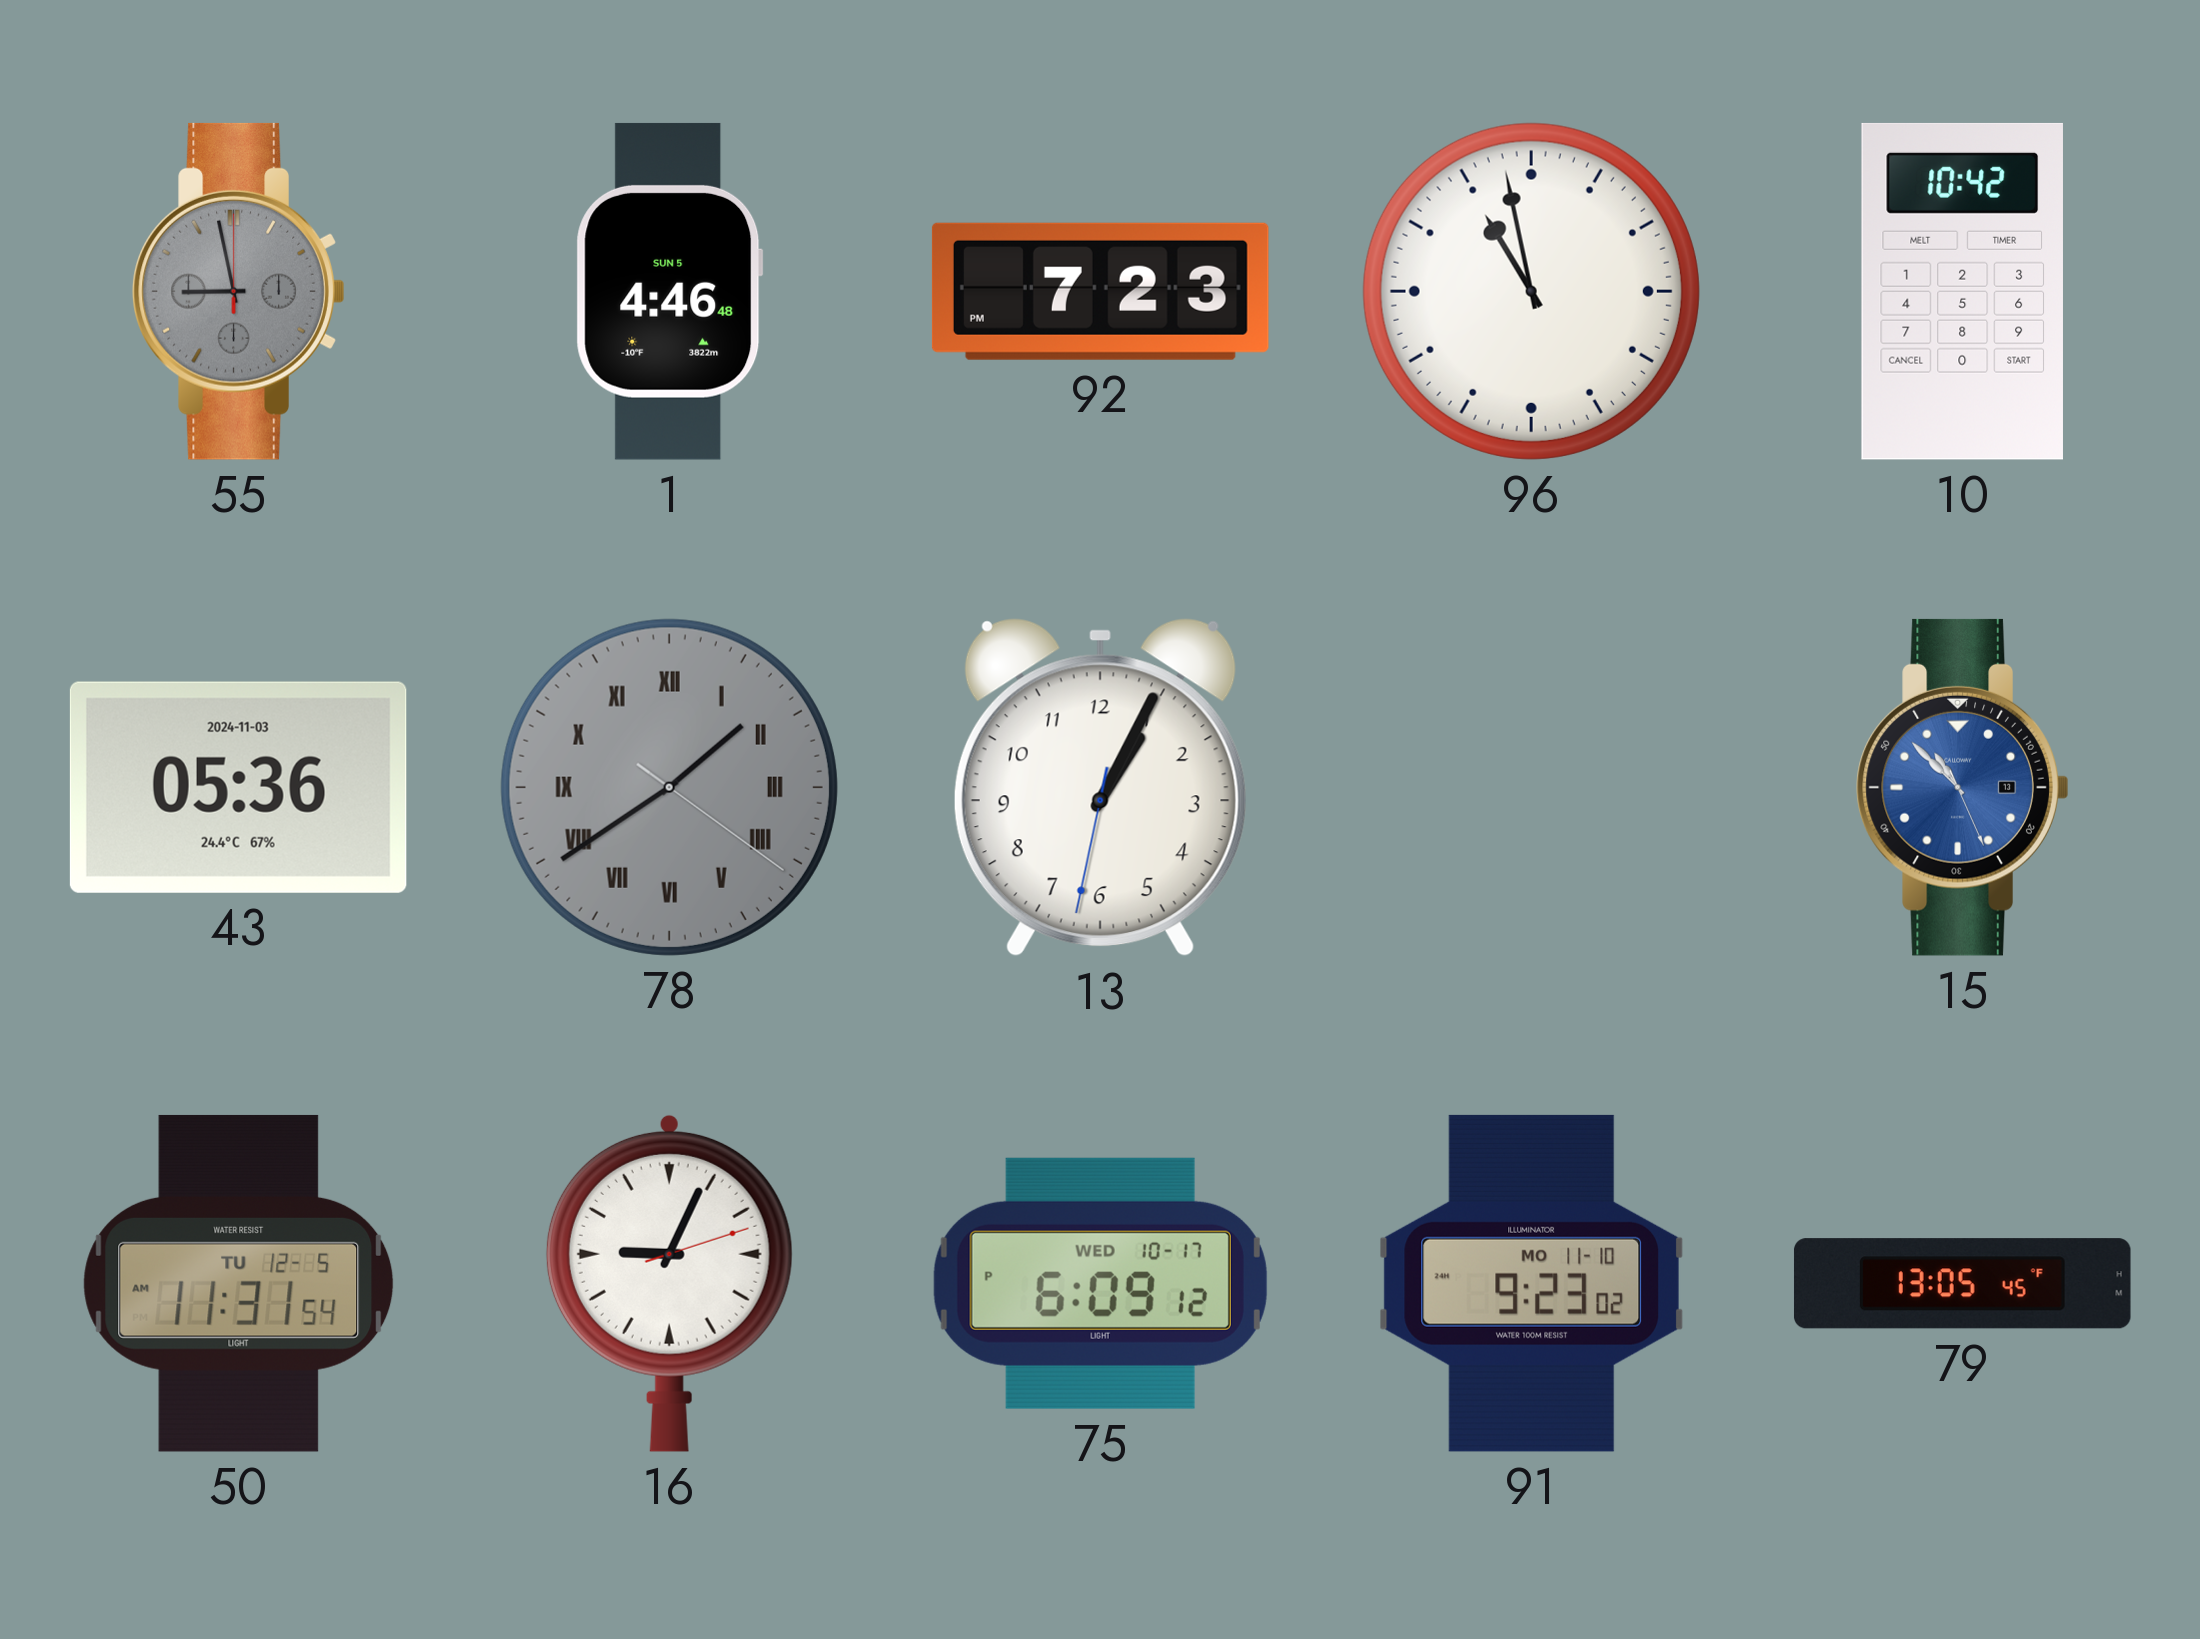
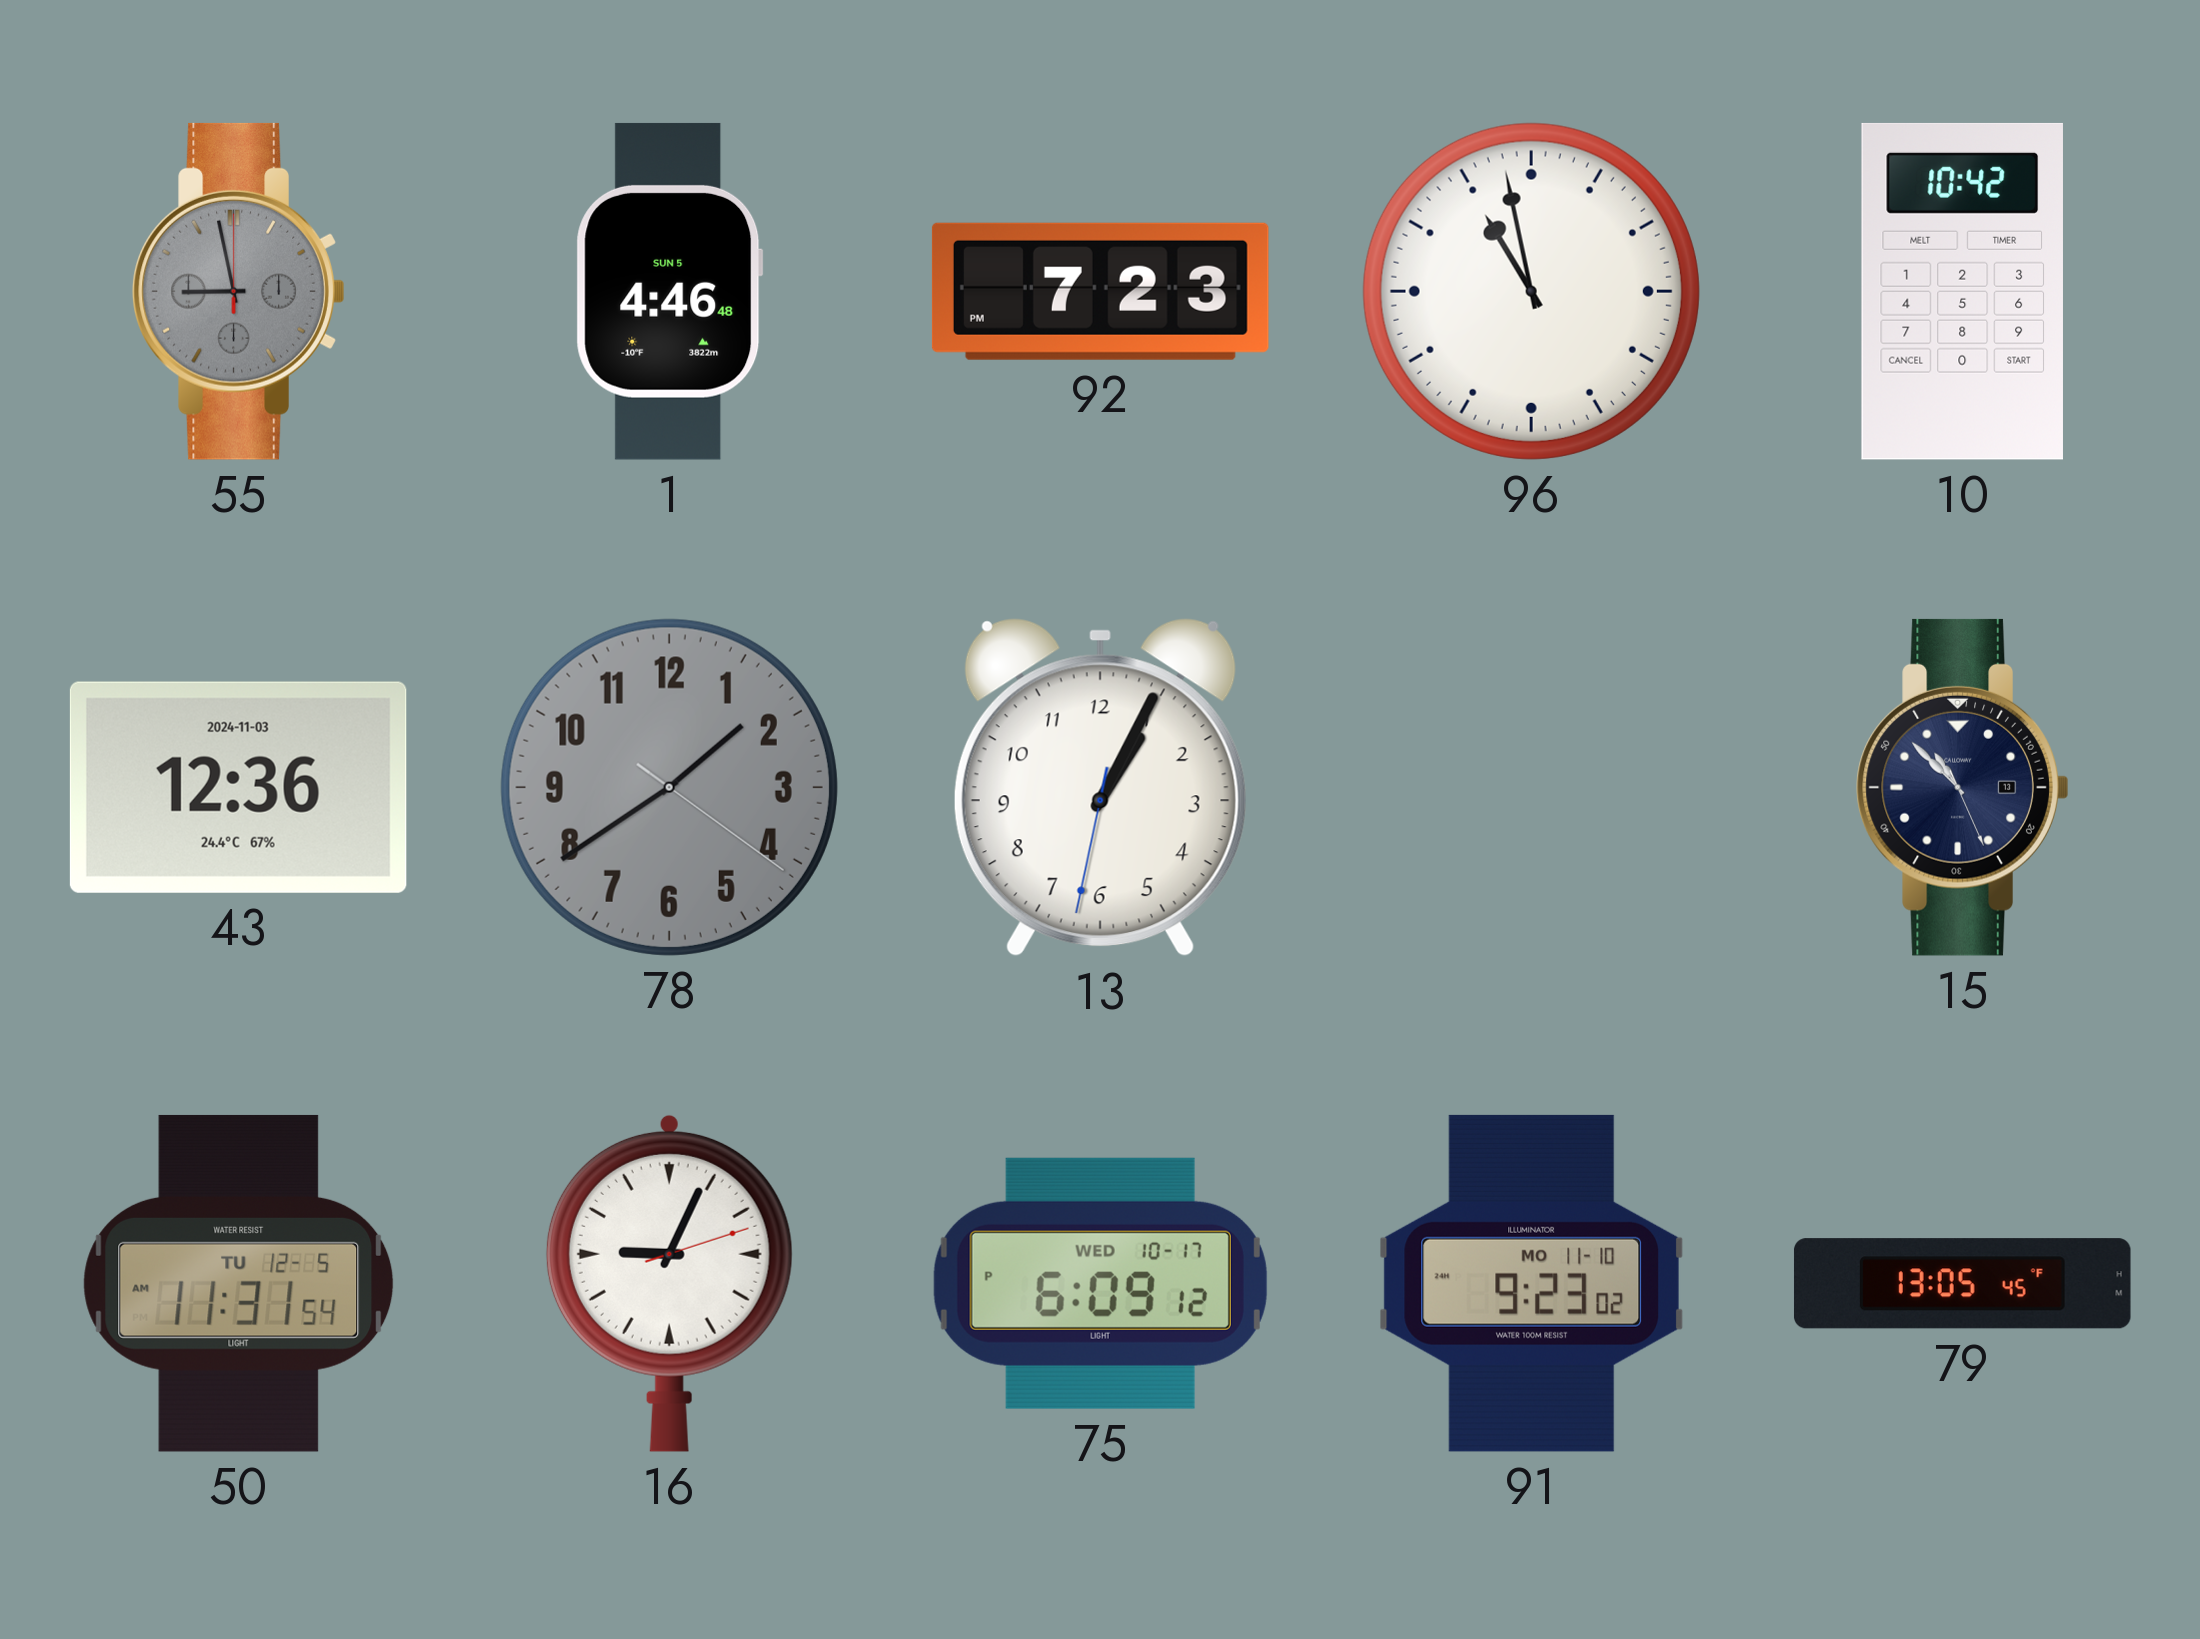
43: 05:36 -> 12:36 (238, 787)
78 numerals: Roman -> Arabic (669, 787)
15 dial: blue -> navy (1963, 787)
